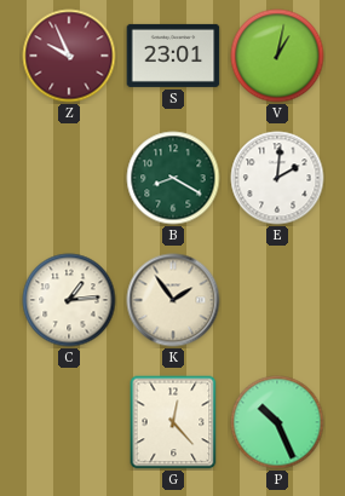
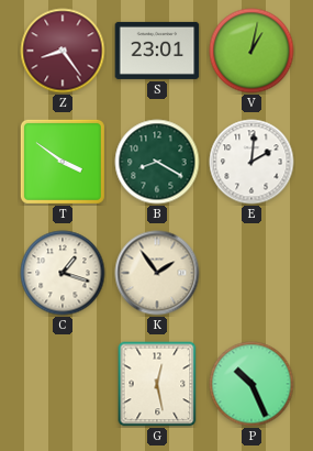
Z: 9:56 -> 8:24 (63, 51)
T: none -> 3:51 (63, 162)
C: 1:14 -> 1:18 (63, 273)
G: 12:23 -> 12:28 (157, 384)
